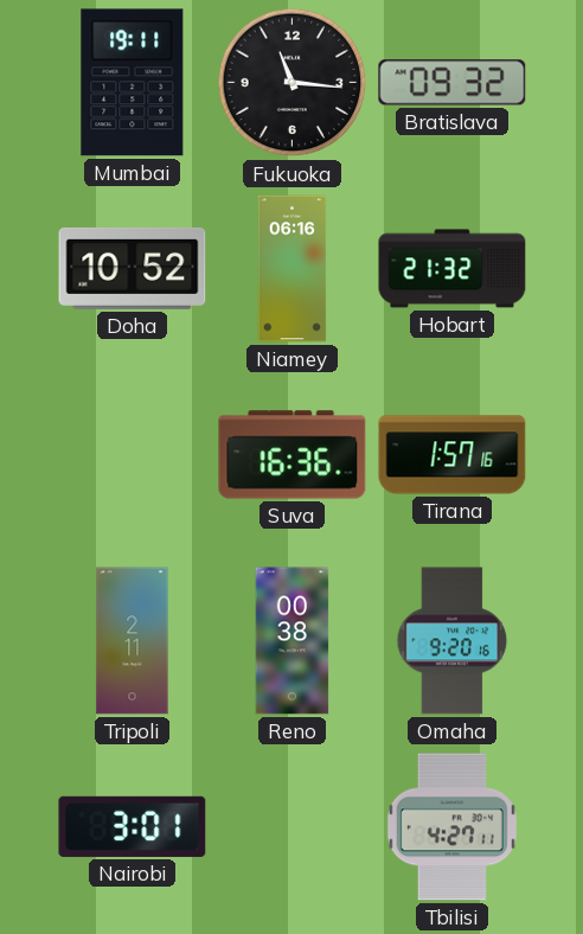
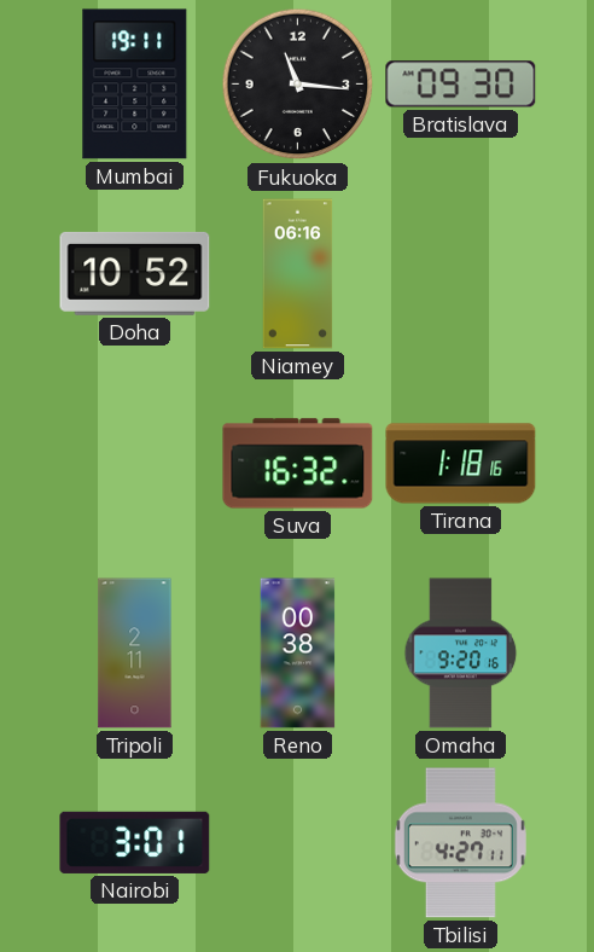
Bratislava: 09:32 -> 09:30 (461, 85)
Hobart: 21:32 -> none (453, 269)
Suva: 16:36 -> 16:32 (298, 464)
Tirana: 1:57 -> 1:18 (461, 464)
